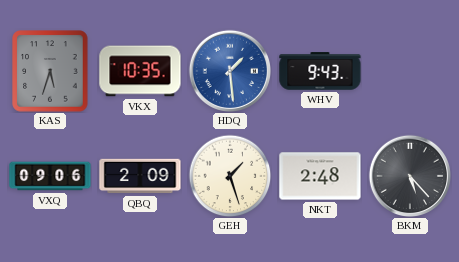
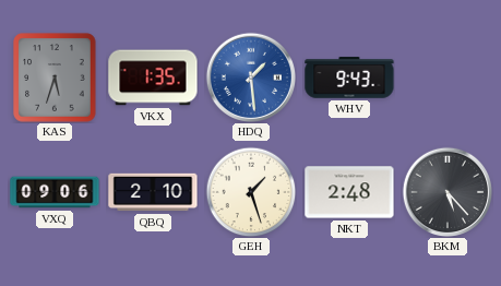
VKX: 10:35 -> 1:35 (153, 78)
QBQ: 2:09 -> 2:10 (153, 192)
